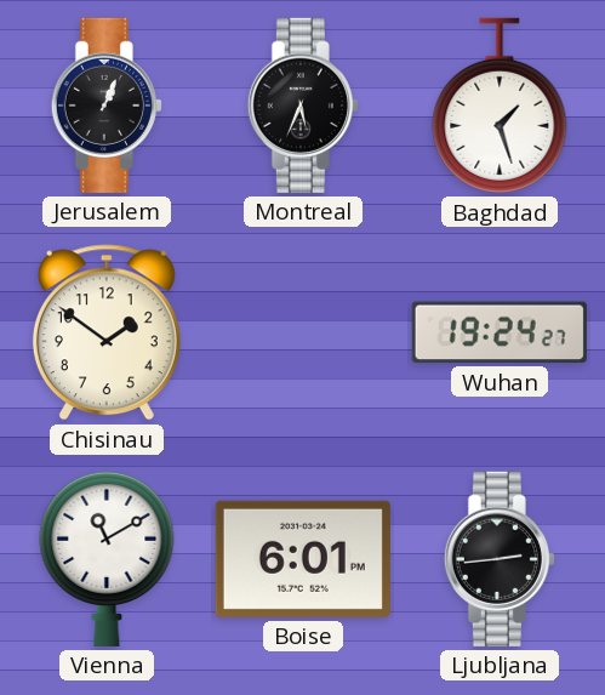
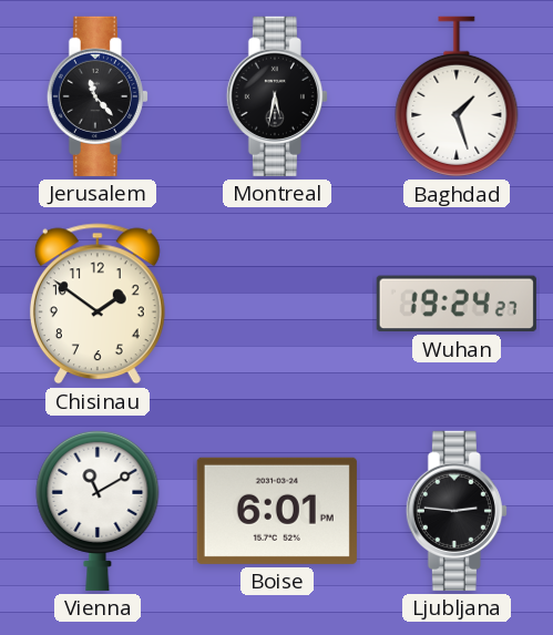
Jerusalem: 1:04 -> 11:23 (98, 96)
Montreal: 5:34 -> 5:32 (277, 96)
Ljubljana: 2:44 -> 2:46 (457, 511)
